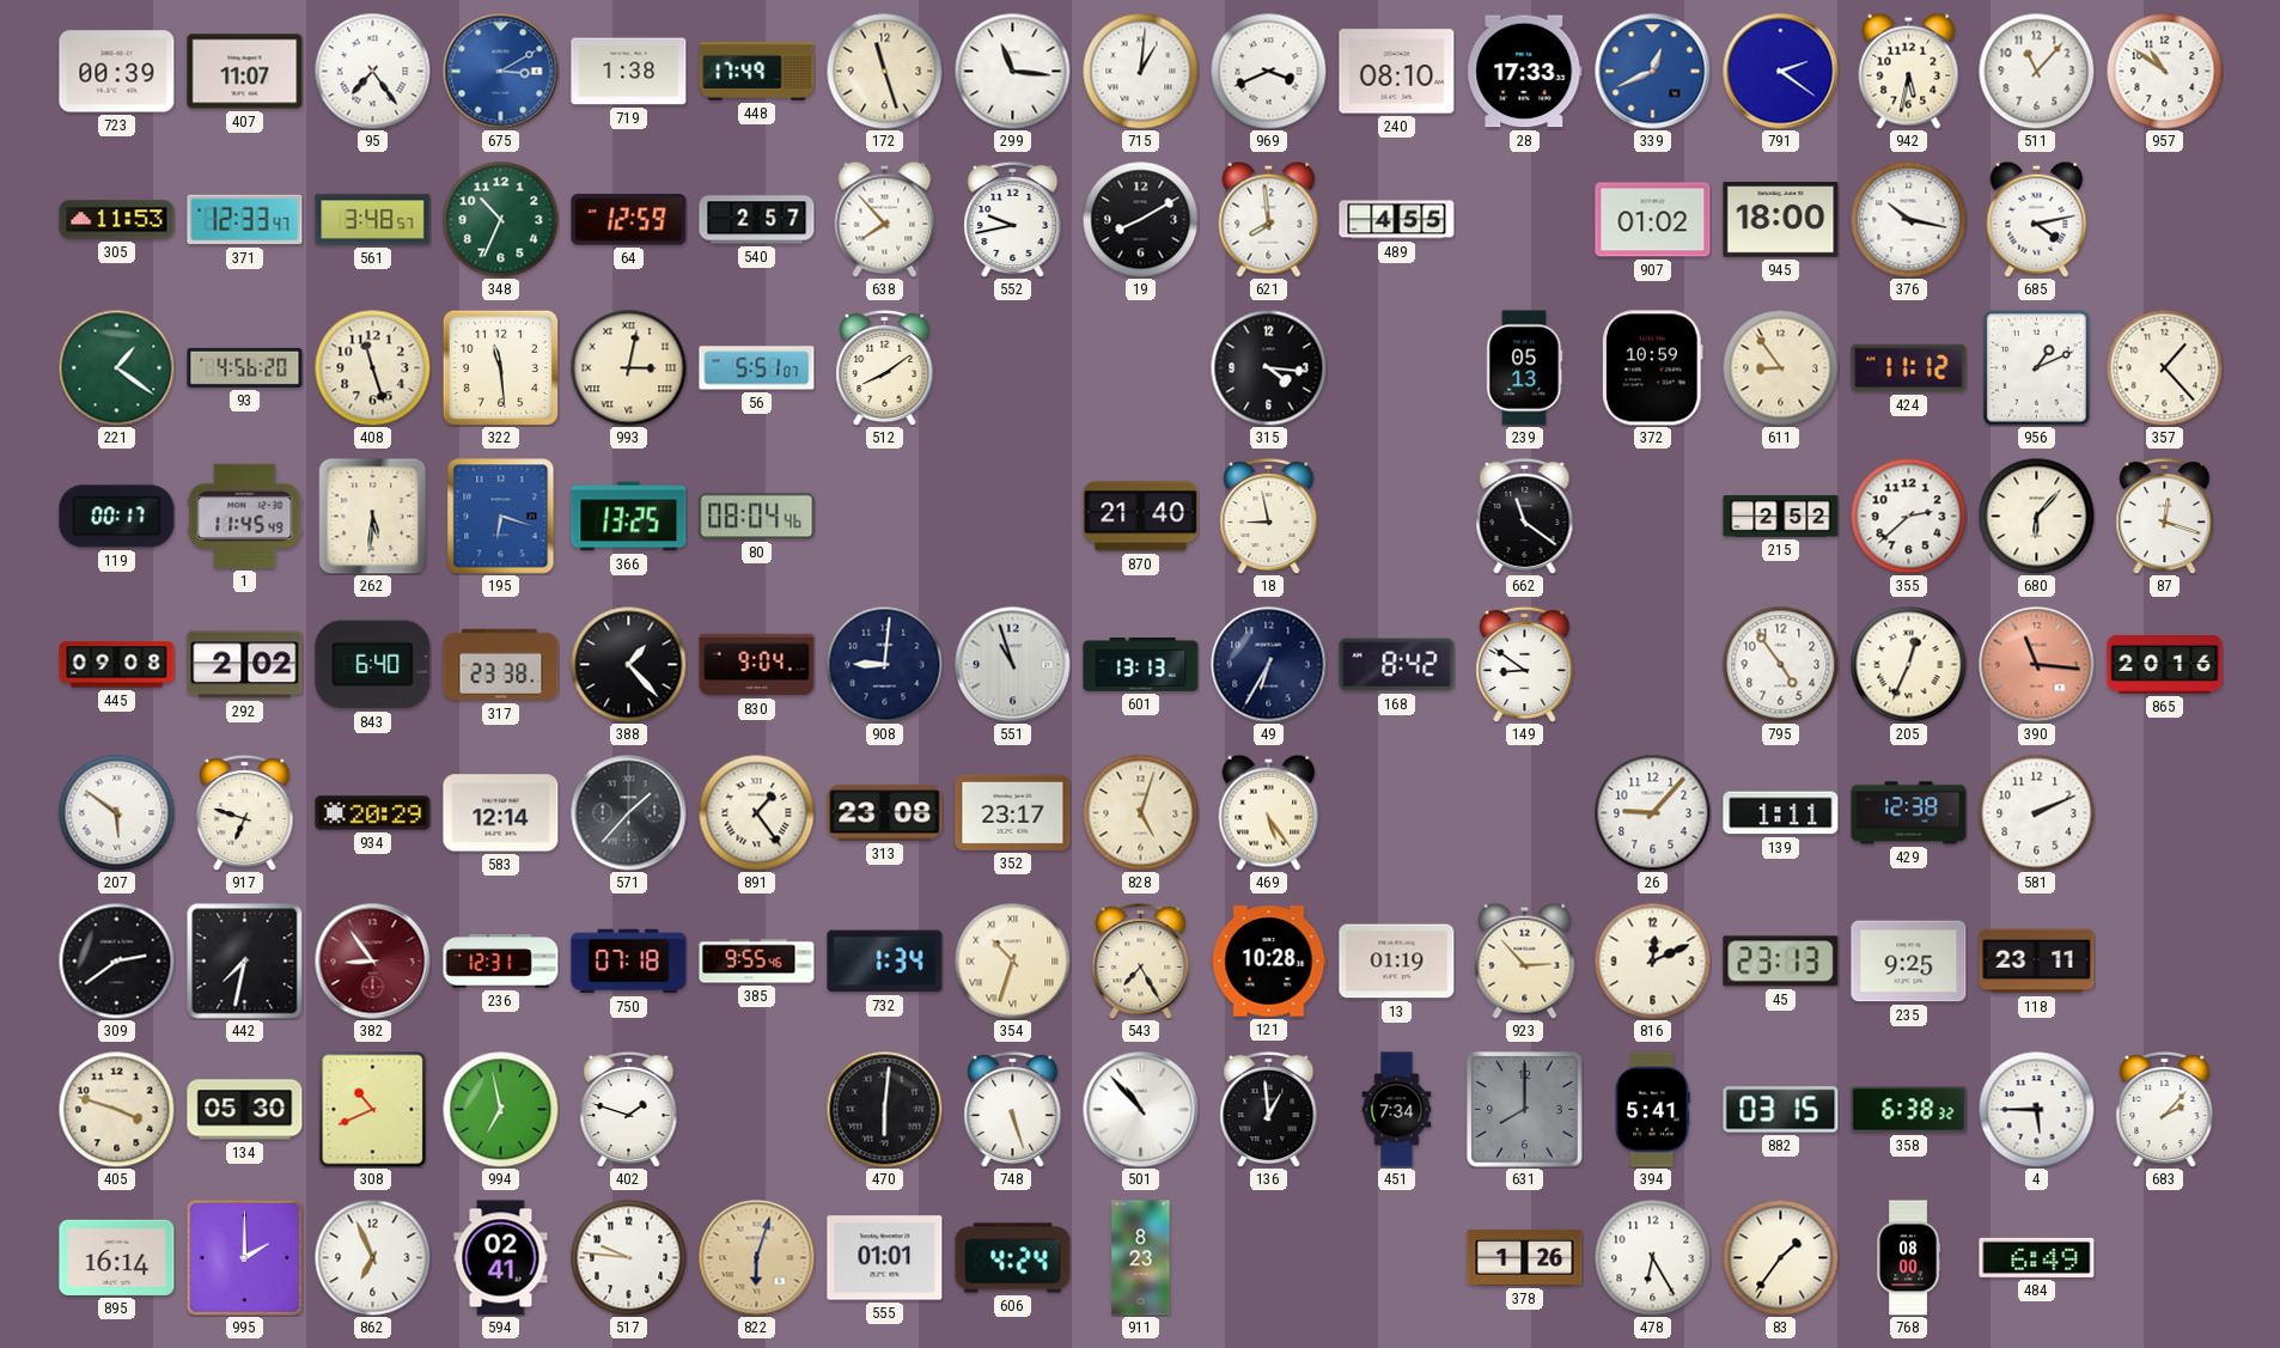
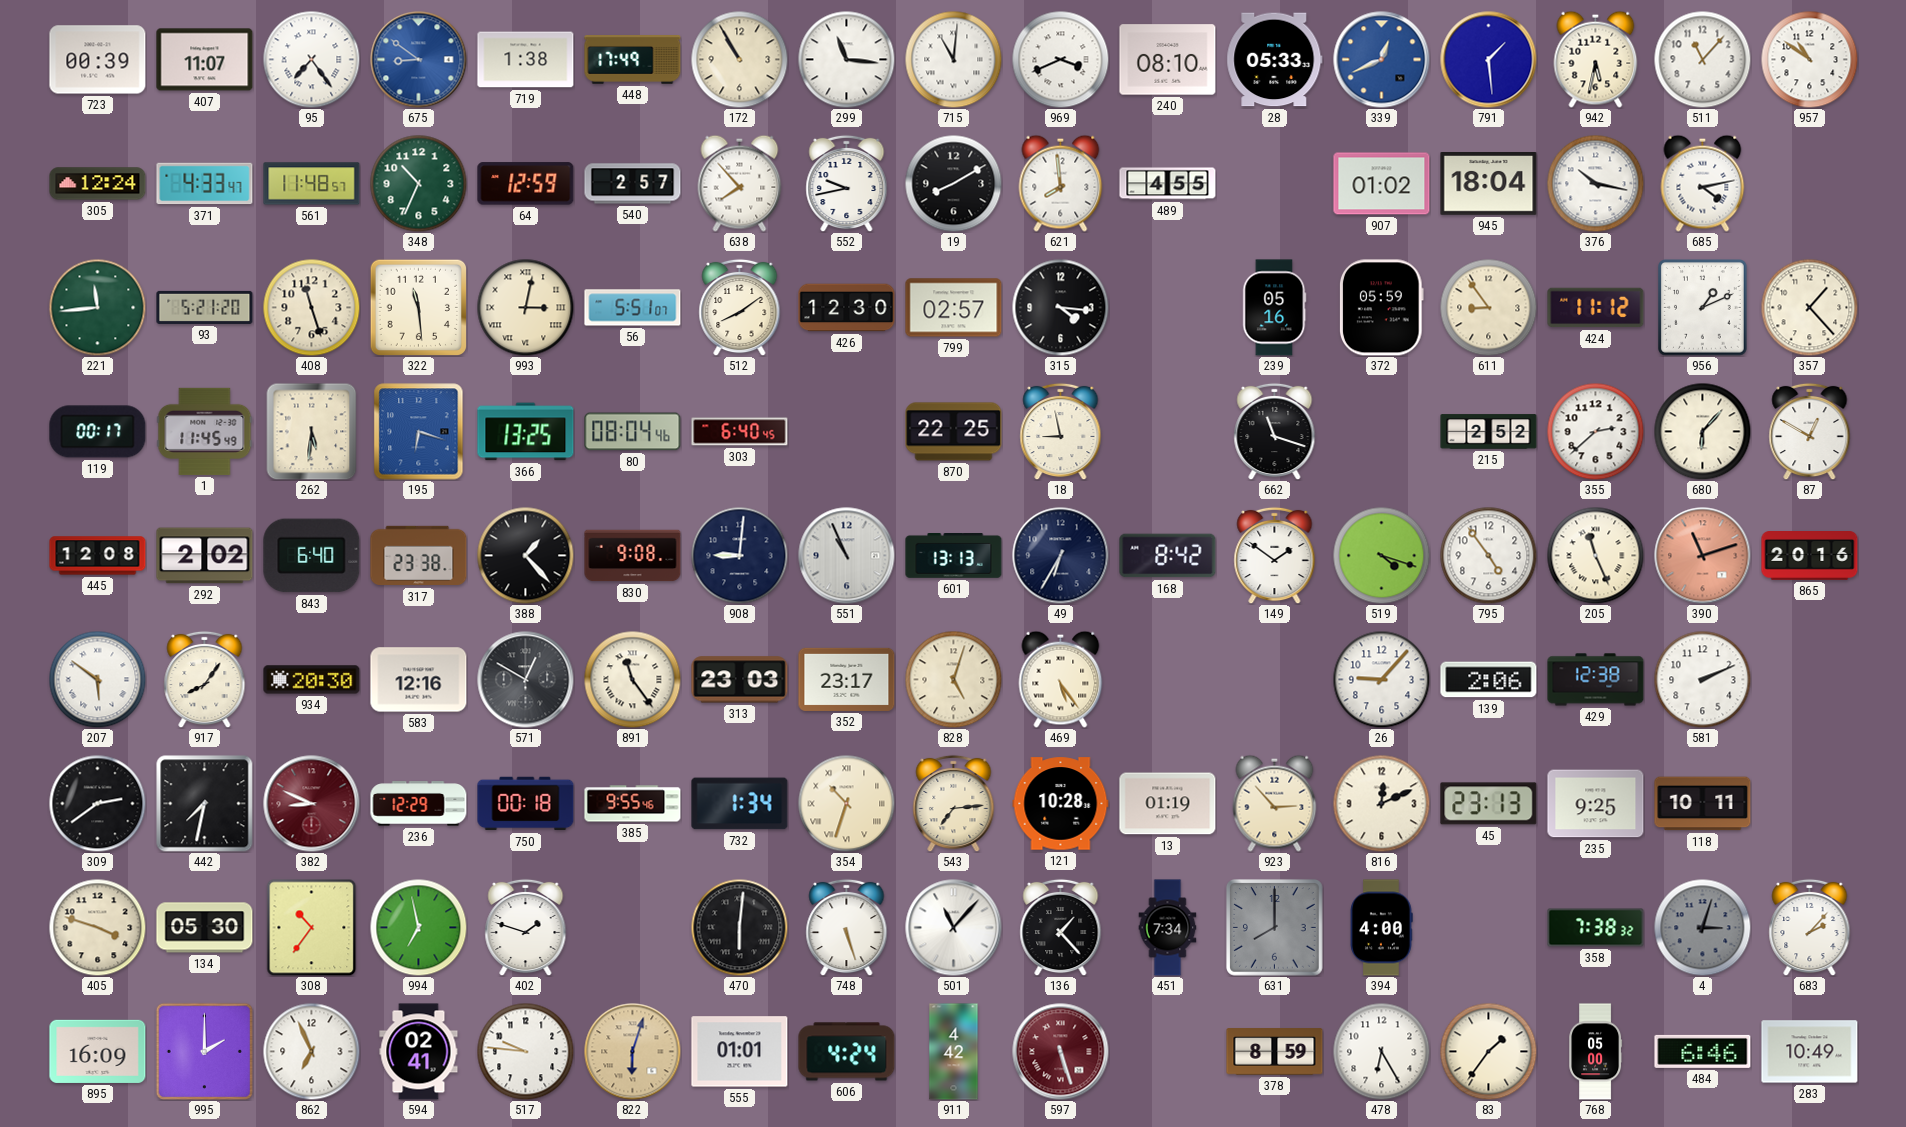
675: 3:10 -> 8:51 (419, 60)
172: 11:27 -> 10:55 (739, 59)
715: 1:01 -> 11:01 (953, 59)
28: 17:33 -> 05:33 (1275, 60)
791: 2:21 -> 1:29 (1489, 60)
305: 11:53 -> 12:24 (98, 184)
371: 12:33 -> 4:33 (205, 184)
561: 3:48 -> 11:48 (312, 184)
945: 18:00 -> 18:04 (1489, 184)
221: 1:21 -> 11:44 (97, 307)
93: 4:56 -> 5:21 (205, 307)
426: none -> 12:30 (847, 308)
799: none -> 02:57 (954, 308)
239: 05:13 -> 05:16 (1275, 308)
372: 10:59 -> 05:59 (1381, 308)
303: none -> 6:40 (740, 432)
870: 21:40 -> 22:25 (954, 432)
662: 11:21 -> 11:18 (1275, 431)
87: 12:18 -> 12:50 (1810, 431)
445: 09:08 -> 12:08 (98, 556)
830: 9:04 -> 9:08 (633, 556)
551: 10:57 -> 10:56 (847, 556)
149: 8:51 -> 1:51 (1275, 555)
519: none -> 4:18 (1381, 555)
205: 12:34 -> 11:26 (1595, 555)
390: 11:16 -> 11:12 (1703, 556)
917: 6:48 -> 8:06 (205, 679)
934: 20:29 -> 20:30 (312, 680)
583: 12:14 -> 12:16 (419, 680)
571: 1:37 -> 12:50 (526, 680)
891: 1:24 -> 11:24 (632, 679)
313: 23:08 -> 23:03 (740, 680)
139: 1:11 -> 2:06 (1489, 680)
382: 8:54 -> 8:49 (312, 804)
236: 12:31 -> 12:29 (419, 804)
750: 07:18 -> 00:18 (526, 804)
543: 7:25 -> 7:14 (954, 803)
118: 23:11 -> 10:11 (1703, 804)
308: 10:41 -> 10:36 (312, 927)
501: 10:53 -> 11:07 (954, 928)
136: 12:59 -> 1:23 (1061, 927)
394: 5:41 -> 4:00 (1381, 928)
882: 03:15 -> none (1781, 1110)
358: 6:38 -> 7:38 (1596, 928)
4: 5:45 -> 3:03 (1702, 927)
4 dial: white -> grey (1702, 927)
895: 16:14 -> 16:09 (98, 1051)
911: 8:23 -> 4:42 (954, 1052)
597: none -> 5:27 (1061, 1052)
378: 1:26 -> 8:59 (1275, 1052)
768: 08:00 -> 05:00 (1596, 1052)
484: 6:49 -> 6:46 (1703, 1051)
283: none -> 10:49 (1810, 1052)
